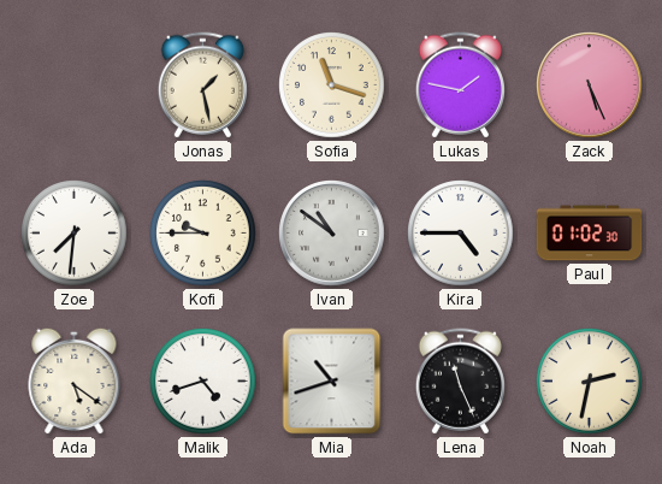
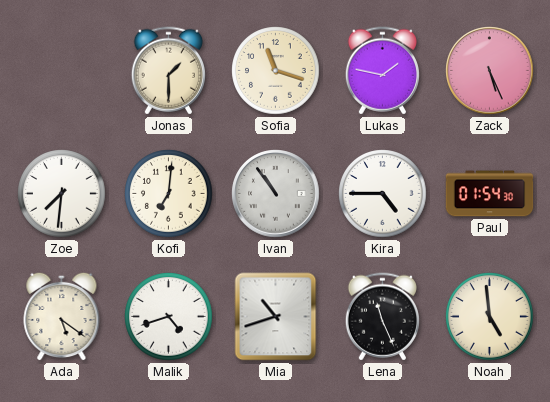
Jonas: 1:28 -> 1:30 (168, 71)
Kofi: 9:45 -> 7:01 (169, 194)
Ivan: 10:51 -> 10:54 (276, 194)
Paul: 01:02 -> 01:54 (490, 194)
Noah: 2:32 -> 4:59 (490, 317)
